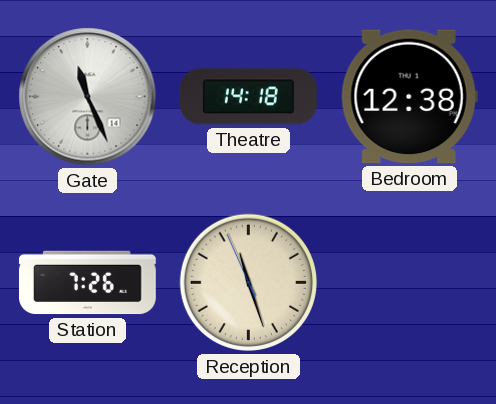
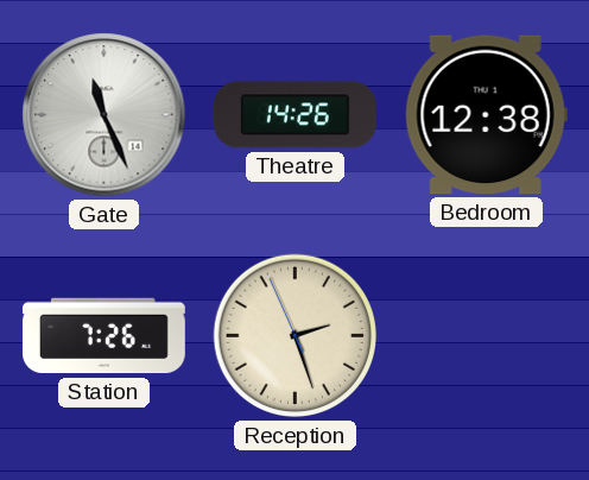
Theatre: 14:18 -> 14:26 (294, 115)
Reception: 11:26 -> 2:26 (296, 336)
